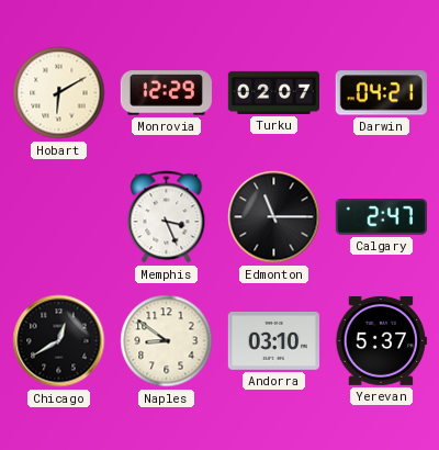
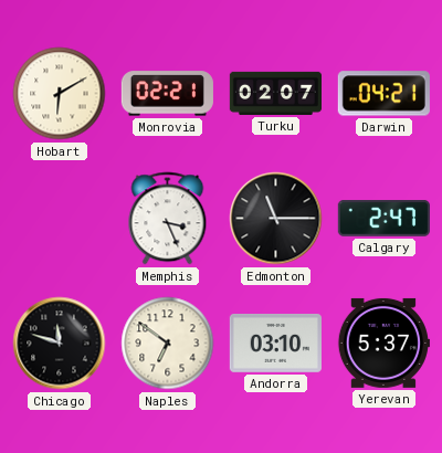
Monrovia: 12:29 -> 02:21 (167, 94)
Chicago: 12:40 -> 11:48 (60, 344)
Naples: 8:51 -> 6:51 (168, 344)
